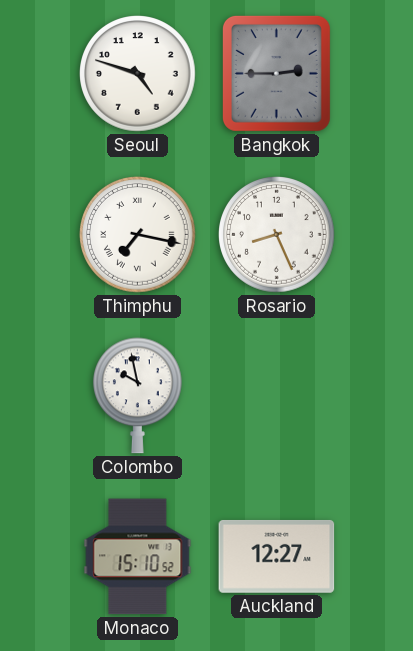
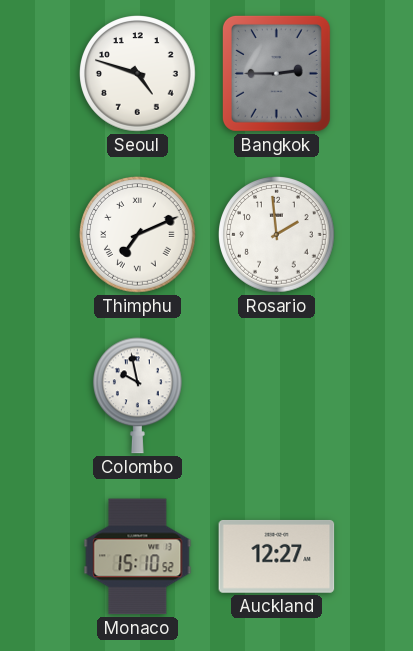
Thimphu: 7:17 -> 7:11 (138, 235)
Rosario: 8:26 -> 1:59 (277, 235)
